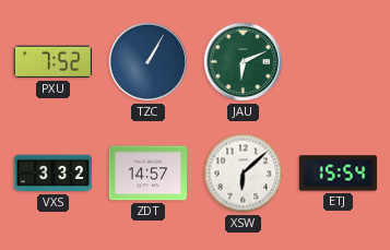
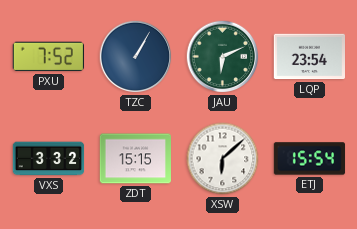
LQP: none -> 23:54 (309, 57)
ZDT: 14:57 -> 15:15 (136, 159)
